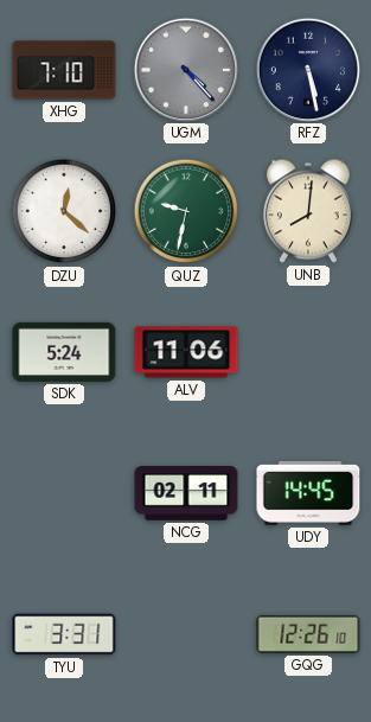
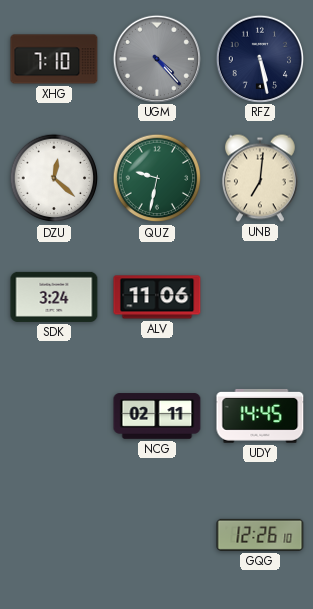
UNB: 8:01 -> 7:01 (260, 178)
SDK: 5:24 -> 3:24 (54, 297)
TYU: 3:31 -> none (64, 634)
